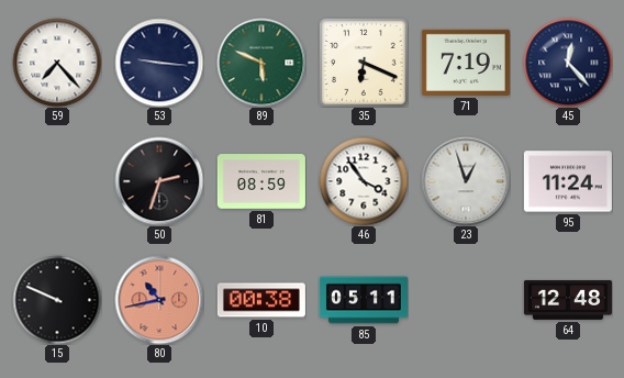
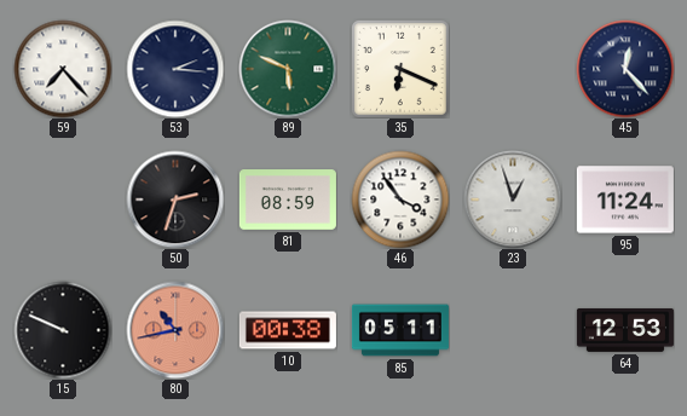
53: 9:16 -> 2:16 (175, 69)
71: 7:19 -> none (466, 63)
64: 12:48 -> 12:53 (625, 330)
